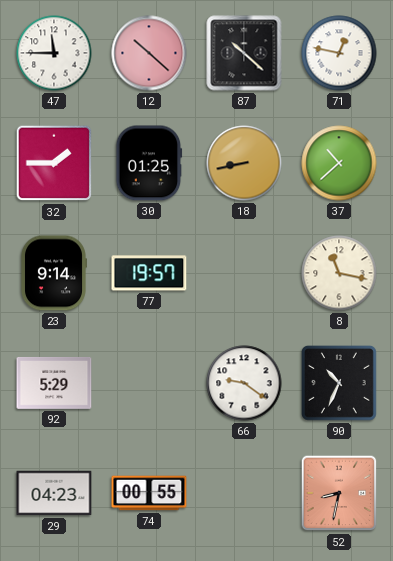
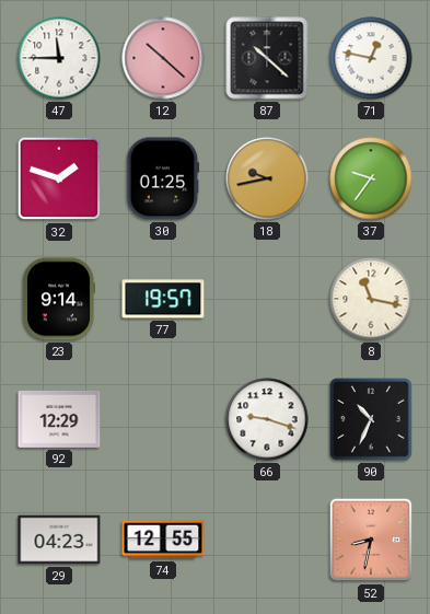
32: 1:45 -> 1:48 (59, 178)
18: 8:43 -> 9:43 (267, 178)
37: 10:38 -> 9:36 (371, 178)
92: 5:29 -> 12:29 (59, 419)
66: 9:21 -> 9:18 (267, 419)
74: 00:55 -> 12:55 (163, 540)
